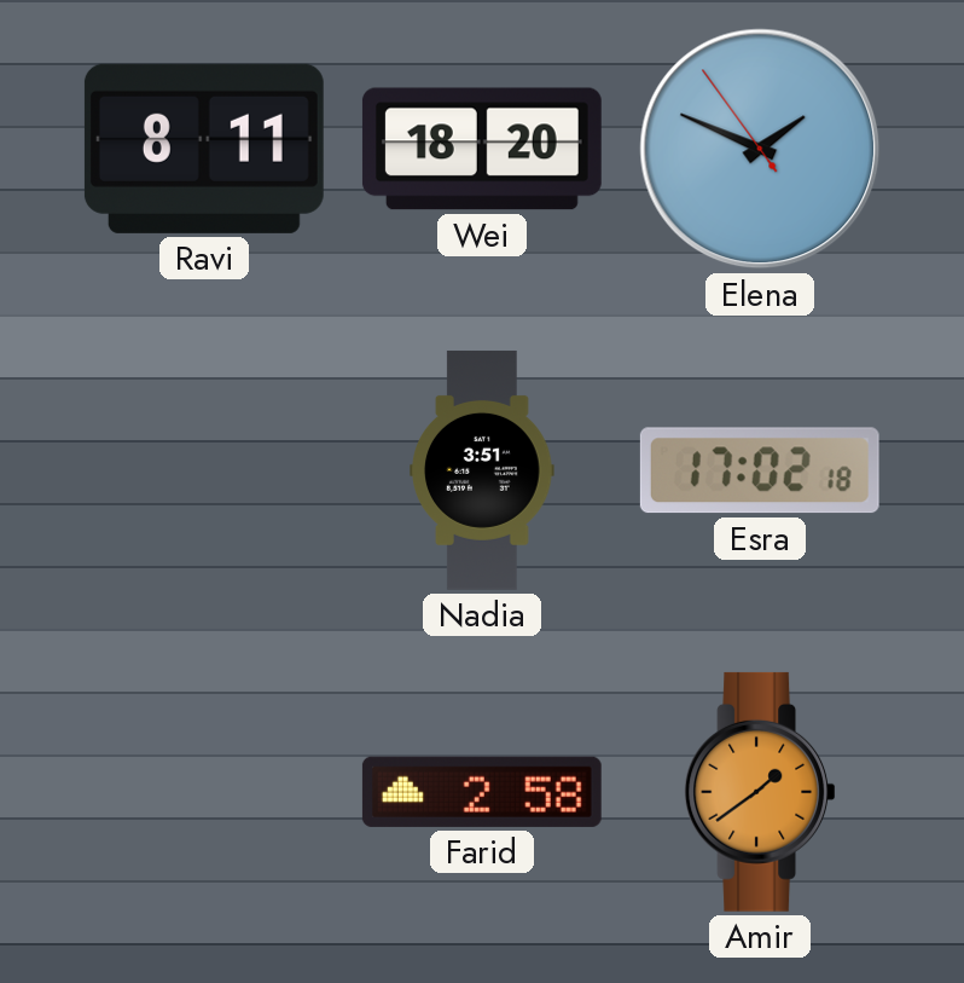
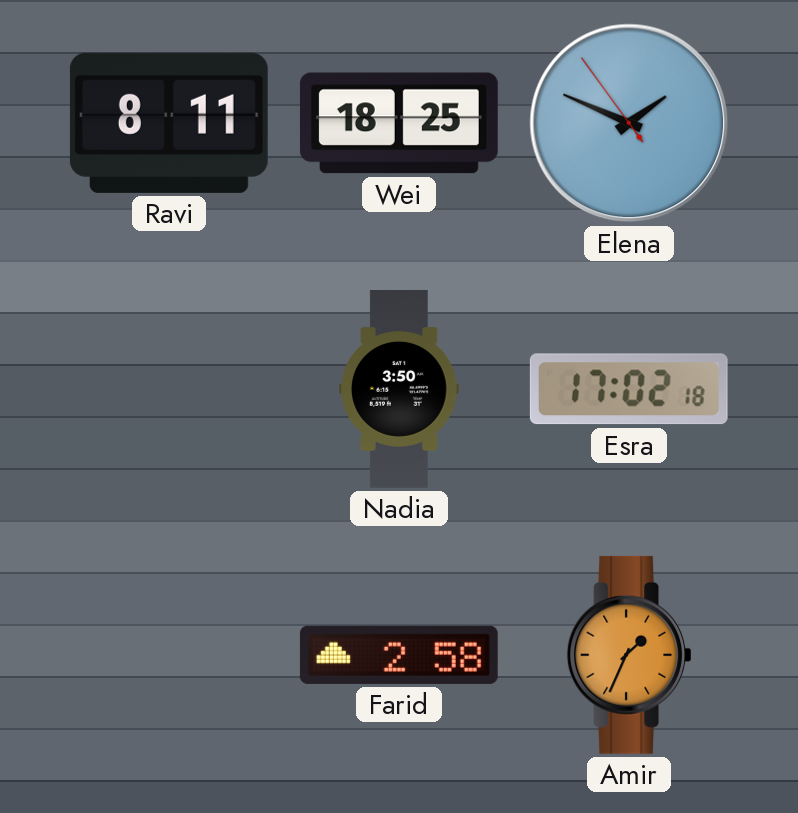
Wei: 18:20 -> 18:25 (399, 123)
Nadia: 3:51 -> 3:50 (399, 389)
Amir: 1:39 -> 1:34 (629, 655)
